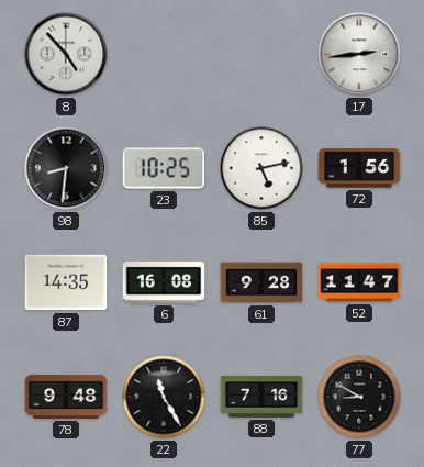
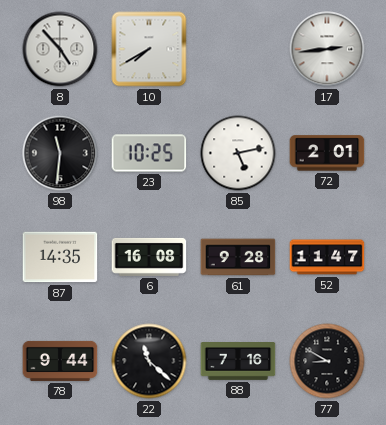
10: none -> 7:40 (149, 49)
98: 8:31 -> 11:31 (60, 153)
72: 1:56 -> 2:01 (327, 153)
78: 9:48 -> 9:44 (60, 361)
22: 11:25 -> 11:22 (149, 361)
